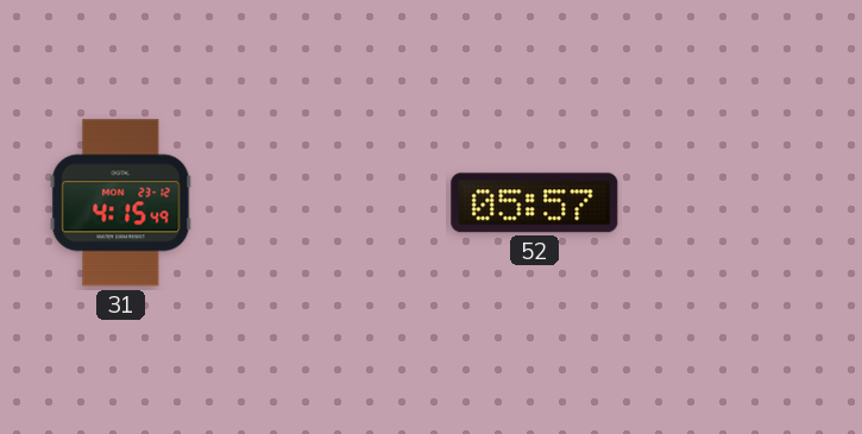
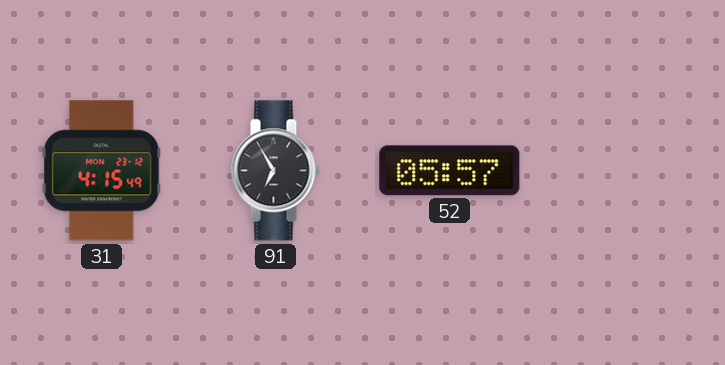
91: none -> 6:55 (275, 171)
